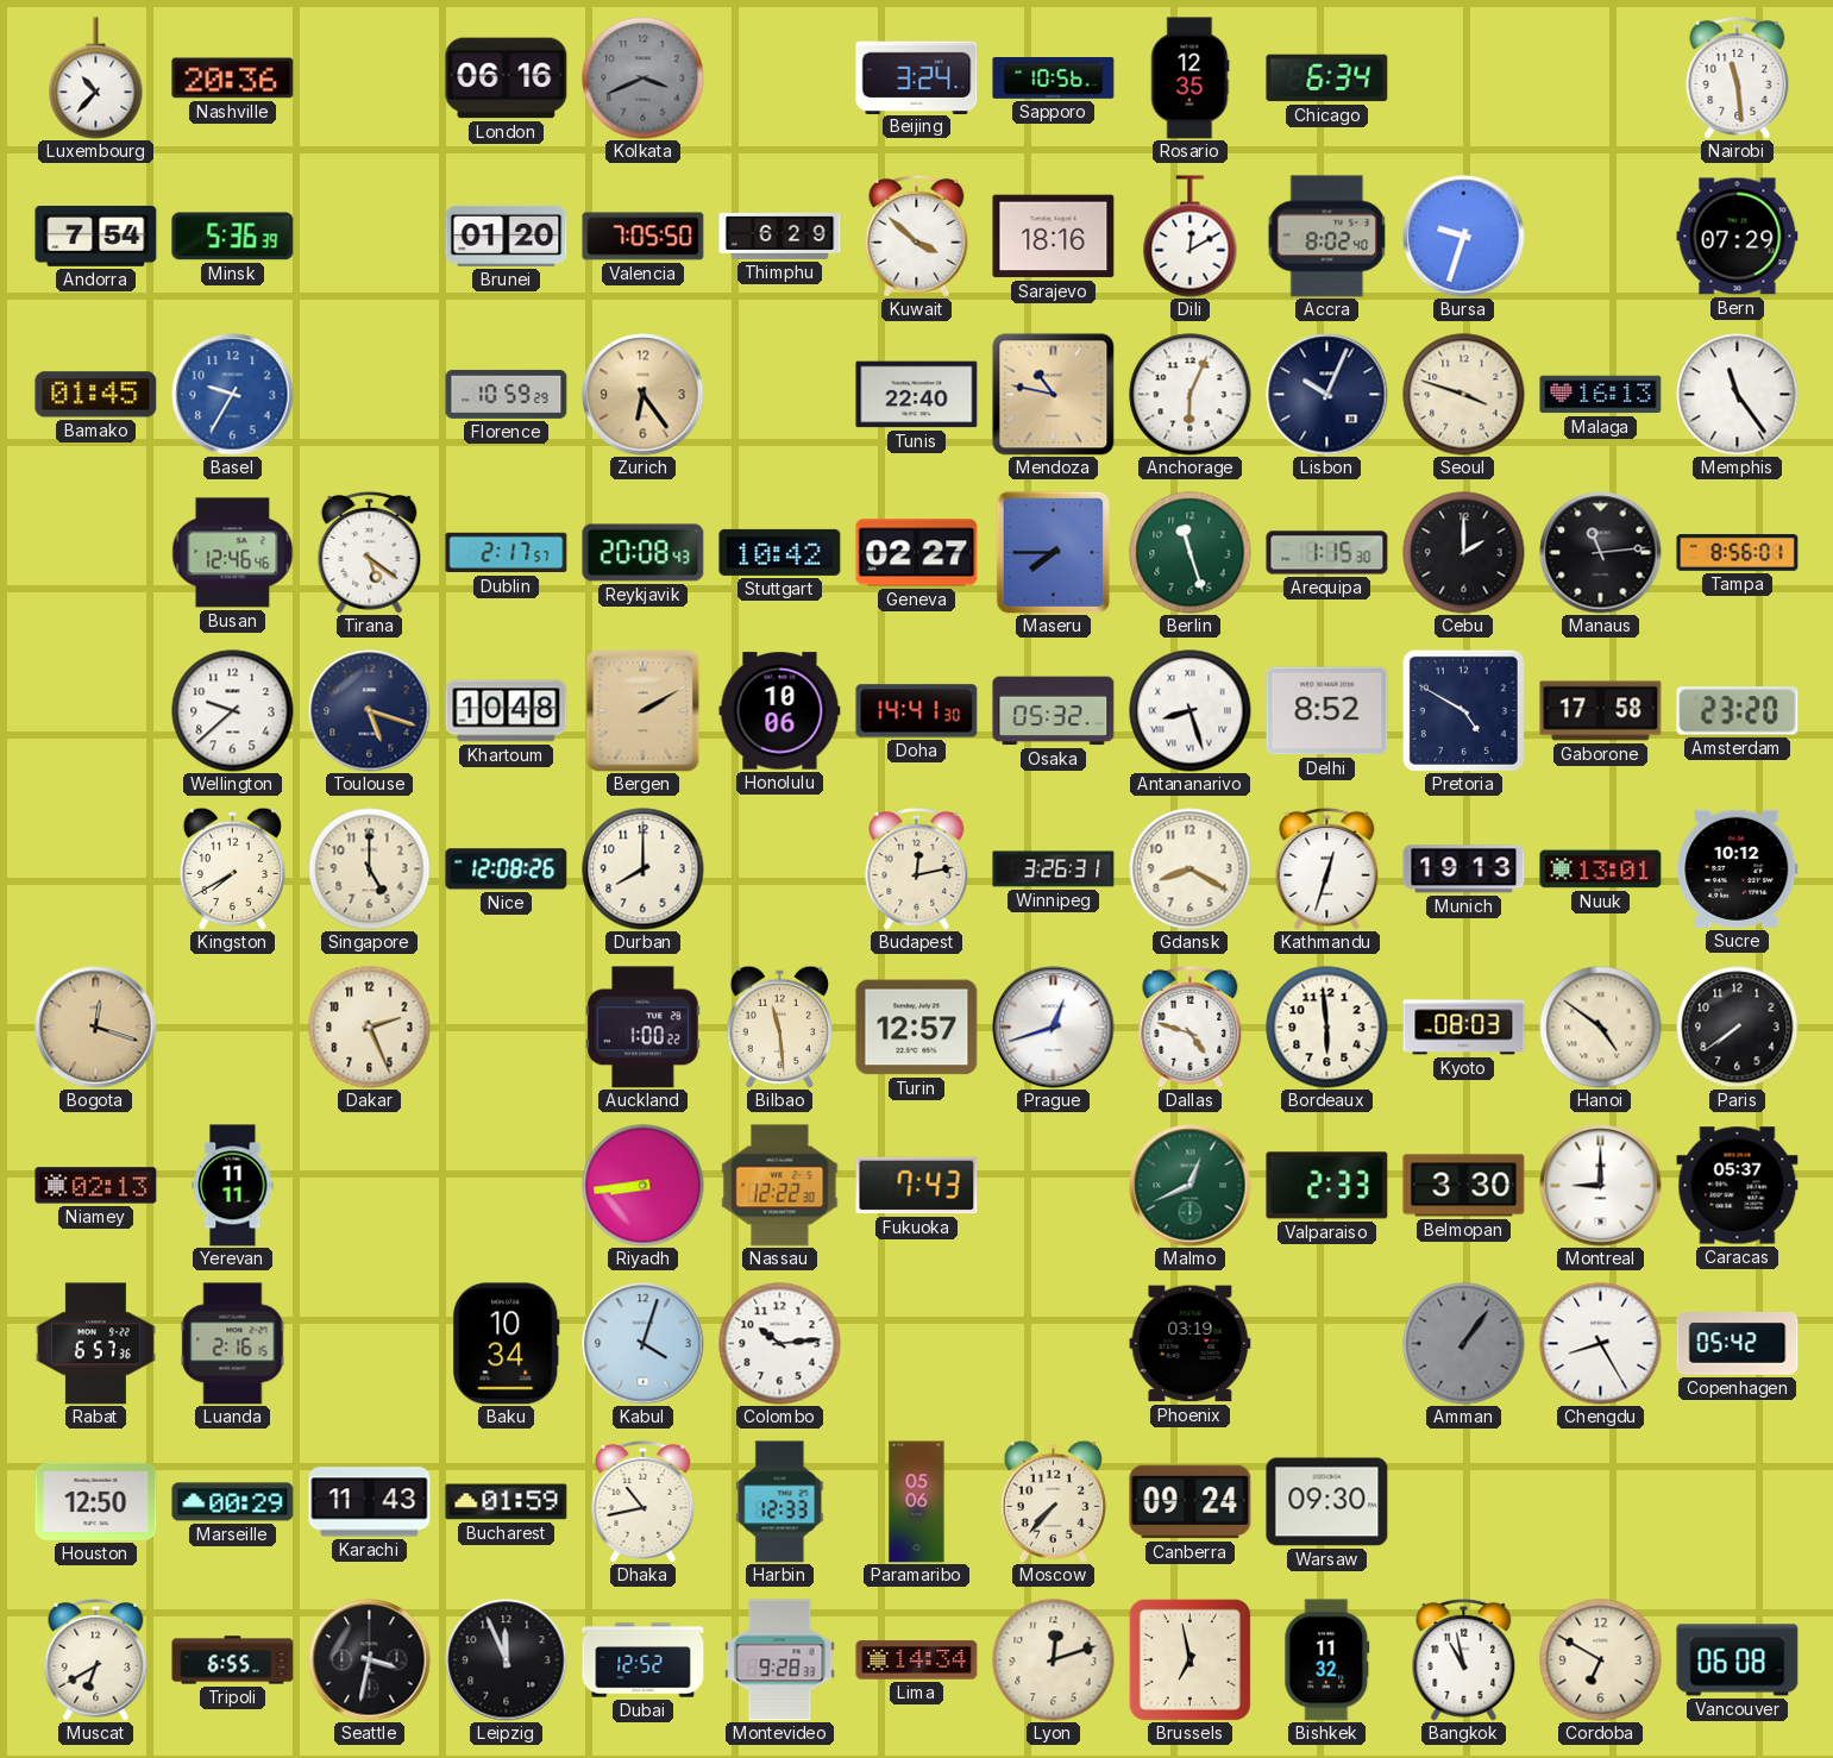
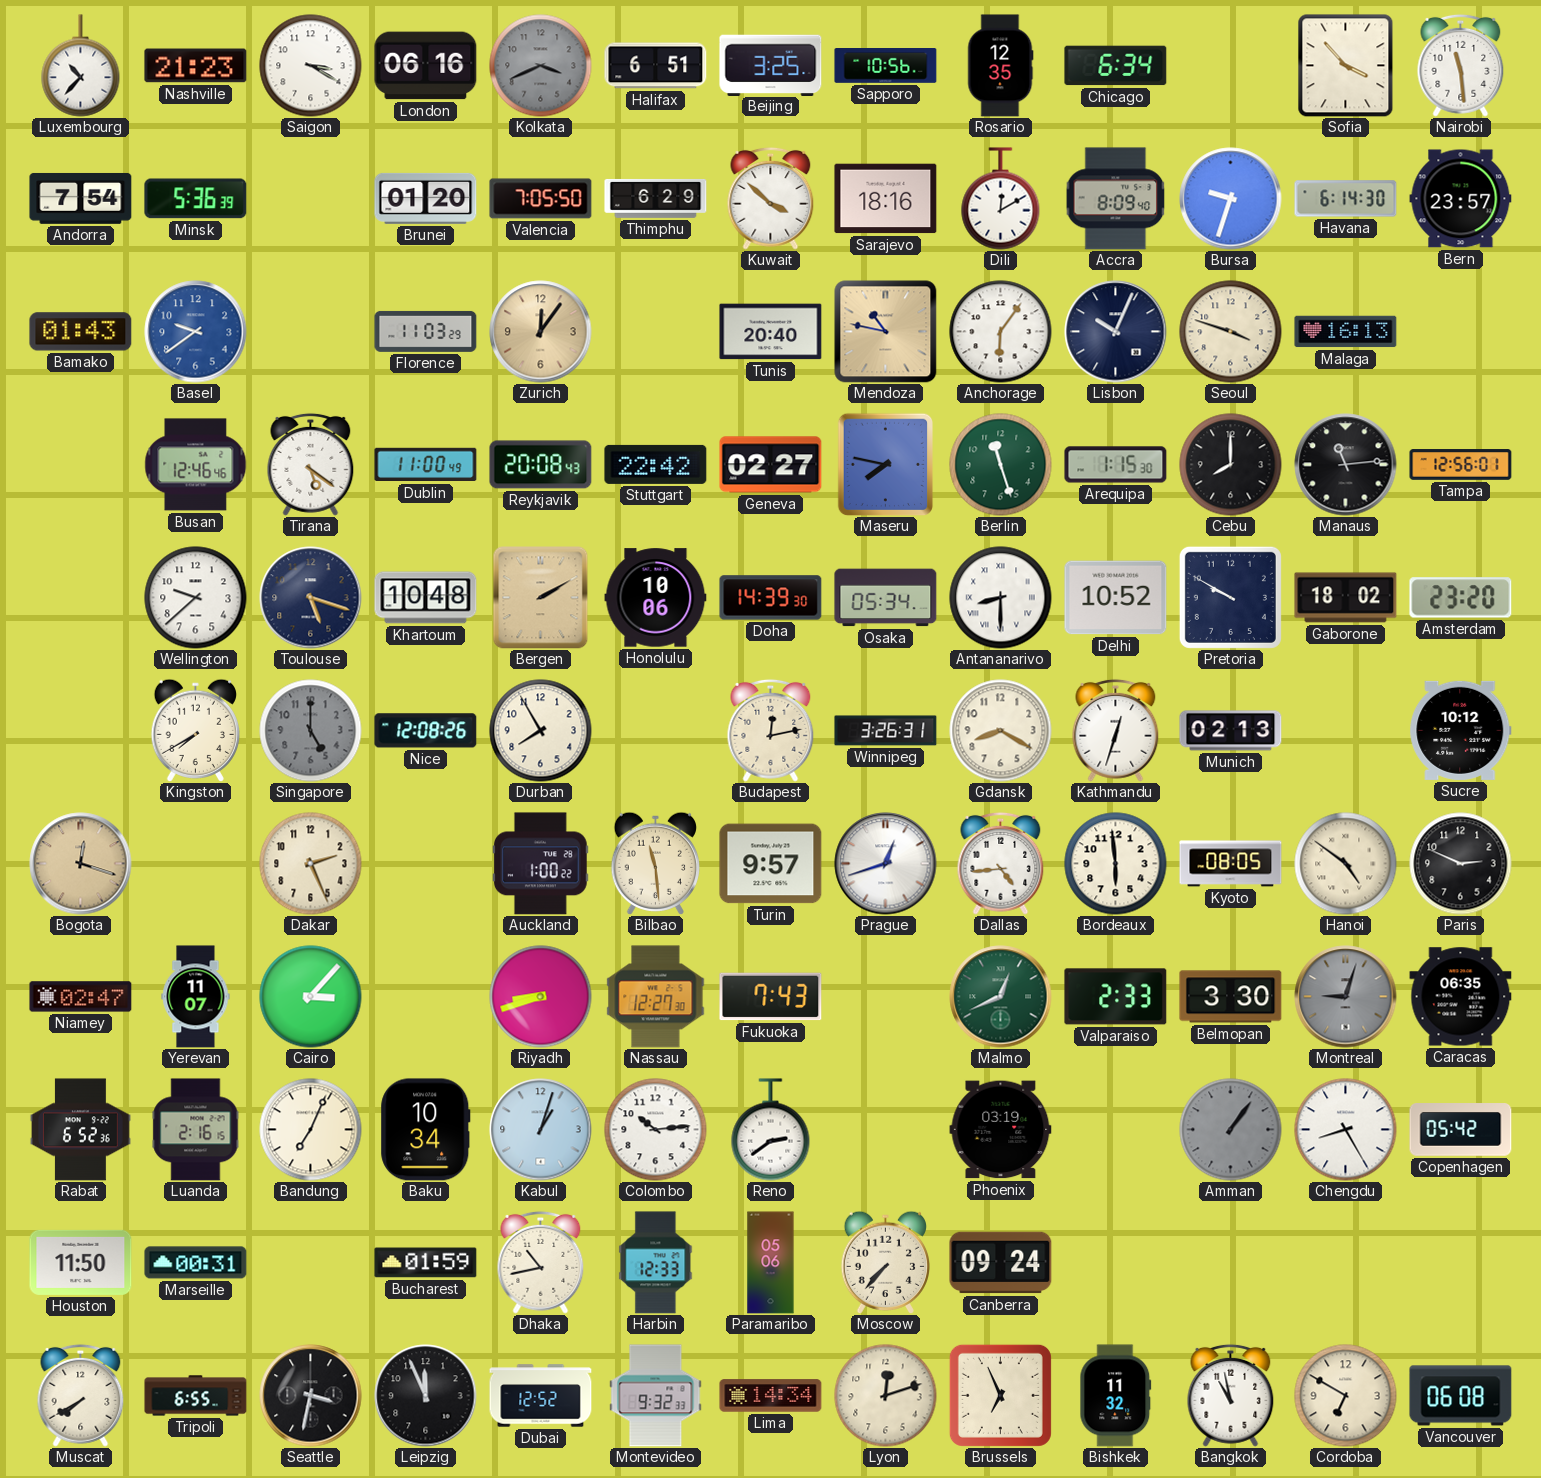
Nashville: 20:36 -> 21:23 (196, 66)
Saigon: none -> 3:20 (311, 66)
Halifax: none -> 6:51 (656, 66)
Beijing: 3:24 -> 3:25 (771, 65)
Sofia: none -> 3:53 (1346, 66)
Accra: 8:02 -> 8:09 (1116, 199)
Havana: none -> 6:14 (1346, 199)
Bern: 07:29 -> 23:57 (1461, 199)
Bamako: 01:45 -> 01:43 (81, 332)
Basel: 9:35 -> 9:39 (196, 332)
Florence: 10:59 -> 11:03 (426, 331)
Zurich: 6:24 -> 12:06 (541, 332)
Tunis: 22:40 -> 20:40 (771, 332)
Anchorage: 6:04 -> 6:06 (1001, 332)
Memphis: 11:24 -> none (1738, 395)
Dublin: 2:17 -> 11:00 (426, 465)
Stuttgart: 10:42 -> 22:42 (656, 464)
Maseru: 7:45 -> 7:47 (886, 464)
Cebu: 2:00 -> 8:00 (1231, 465)
Tampa: 8:56 -> 12:56 (1461, 465)
Doha: 14:41 -> 14:39 (771, 598)
Osaka: 05:32 -> 05:34 (886, 598)
Antananarivo: 8:27 -> 8:30 (1001, 598)
Delhi: 8:52 -> 10:52 (1116, 598)
Pretoria: 4:50 -> 9:50 (1230, 597)
Gaborone: 17:58 -> 18:02 (1346, 598)
Singapore dial: cream -> grey (311, 731)
Durban: 8:00 -> 7:55 (541, 731)
Munich: 19:13 -> 02:13 (1231, 731)
Nuuk: 13:01 -> none (1601, 869)
Turin: 12:57 -> 9:57 (771, 864)
Dallas: 4:48 -> 4:44 (1001, 863)
Kyoto: 08:03 -> 08:05 (1231, 864)
Paris: 7:39 -> 2:49 (1461, 864)
Niamey: 02:13 -> 02:47 (81, 997)
Yerevan: 11:11 -> 11:07 (196, 997)
Cairo: none -> 3:07 (311, 997)
Riyadh: 8:44 -> 8:42 (541, 997)
Nassau: 12:22 -> 12:27 (656, 997)
Montreal: 9:00 -> 9:03 (1346, 997)
Montreal dial: white -> grey (1346, 997)
Caracas: 05:37 -> 06:35 (1461, 997)
Rabat: 6:57 -> 6:52 (80, 1130)
Bandung: none -> 7:04 (311, 1130)
Kabul: 4:03 -> 1:03 (541, 1130)
Reno: none -> 2:39 (771, 1130)
Houston: 12:50 -> 11:50 (81, 1262)
Marseille: 00:29 -> 00:31 (196, 1263)
Karachi: 11:43 -> none (370, 1502)
Warsaw: 09:30 -> none (1327, 1502)
Muscat: 6:40 -> 7:40 (81, 1395)
Montevideo: 9:28 -> 9:32 (656, 1396)
Brussels: 6:58 -> 6:56 (1000, 1395)
